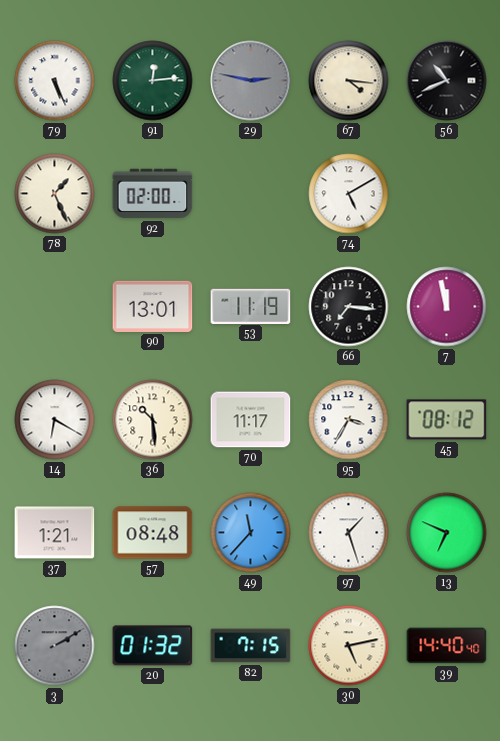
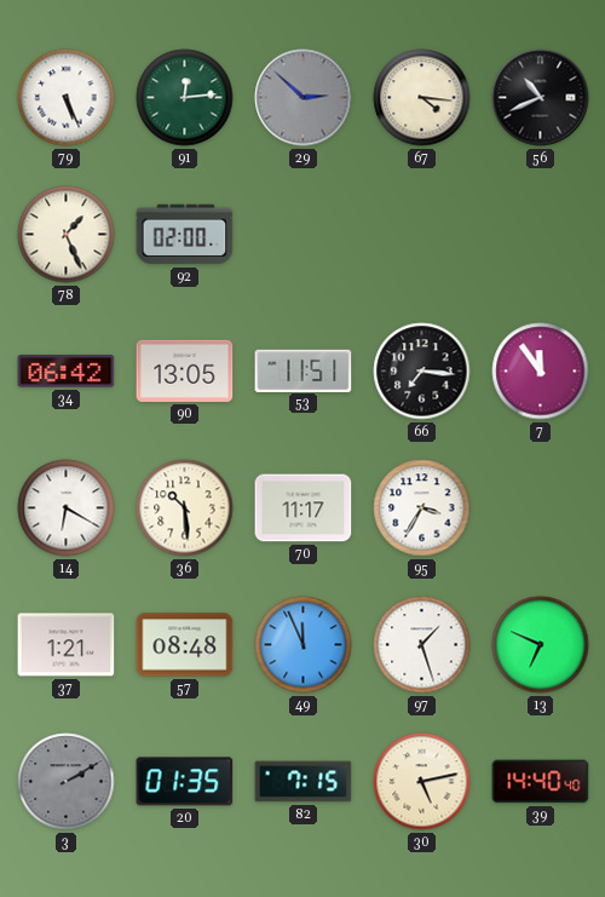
29: 2:47 -> 2:52 (304, 98)
74: 5:10 -> none (349, 194)
34: none -> 06:42 (67, 372)
90: 13:01 -> 13:05 (185, 370)
53: 11:19 -> 11:51 (304, 370)
7: 11:58 -> 11:54 (541, 372)
45: 08:12 -> none (447, 420)
49: 11:37 -> 11:56 (304, 645)
20: 01:32 -> 01:35 (185, 782)
